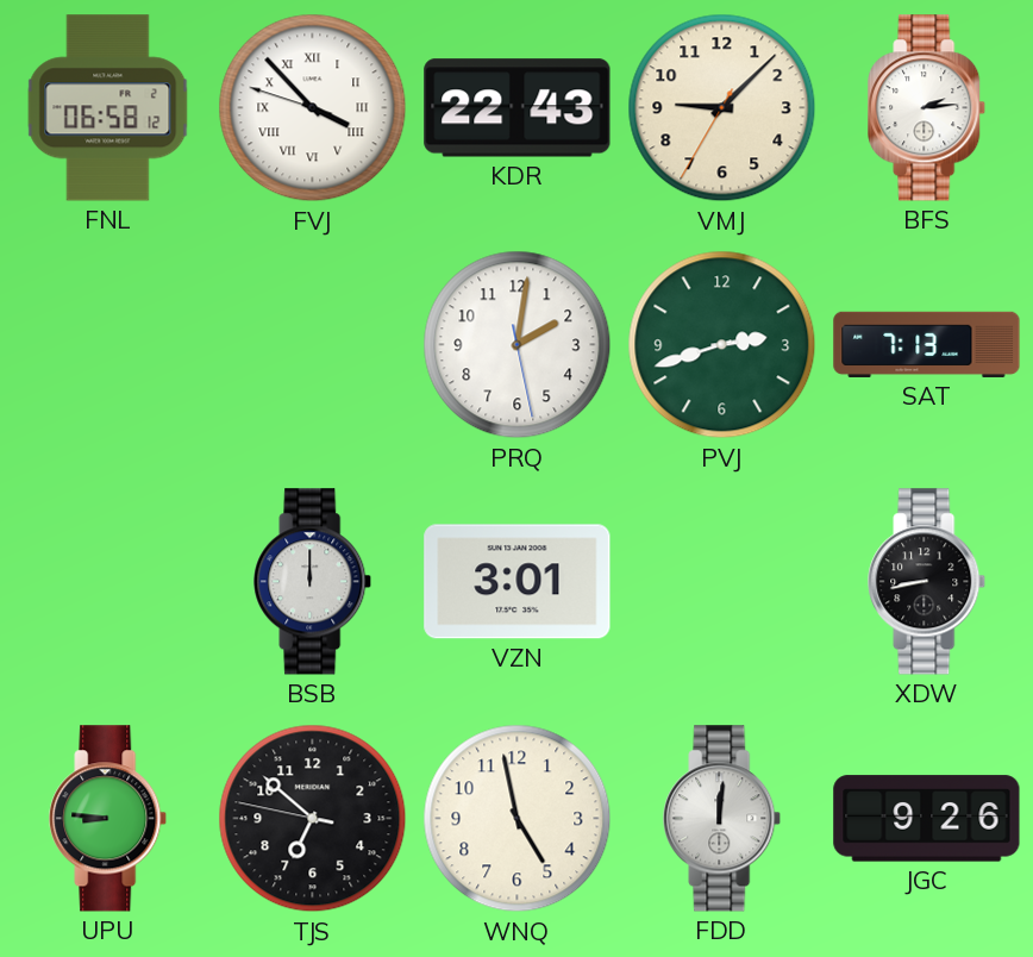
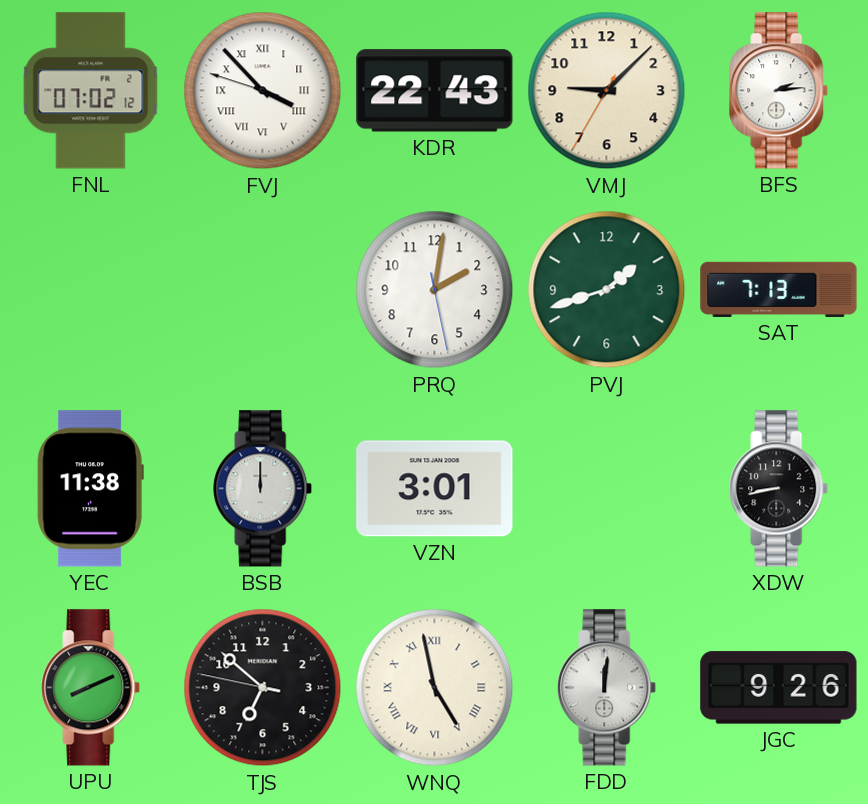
FNL: 06:58 -> 07:02 (91, 91)
PVJ: 2:42 -> 1:42 (607, 290)
YEC: none -> 11:38 (90, 489)
UPU: 8:46 -> 8:11 (91, 688)
WNQ numerals: Arabic -> Roman (435, 688)
